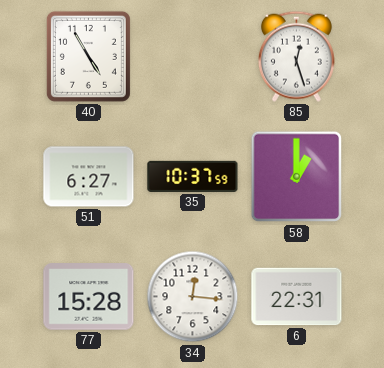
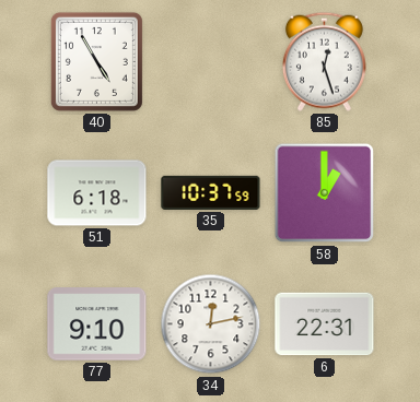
51: 6:27 -> 6:18 (97, 193)
77: 15:28 -> 9:10 (97, 324)
34: 12:16 -> 12:13 (211, 324)
